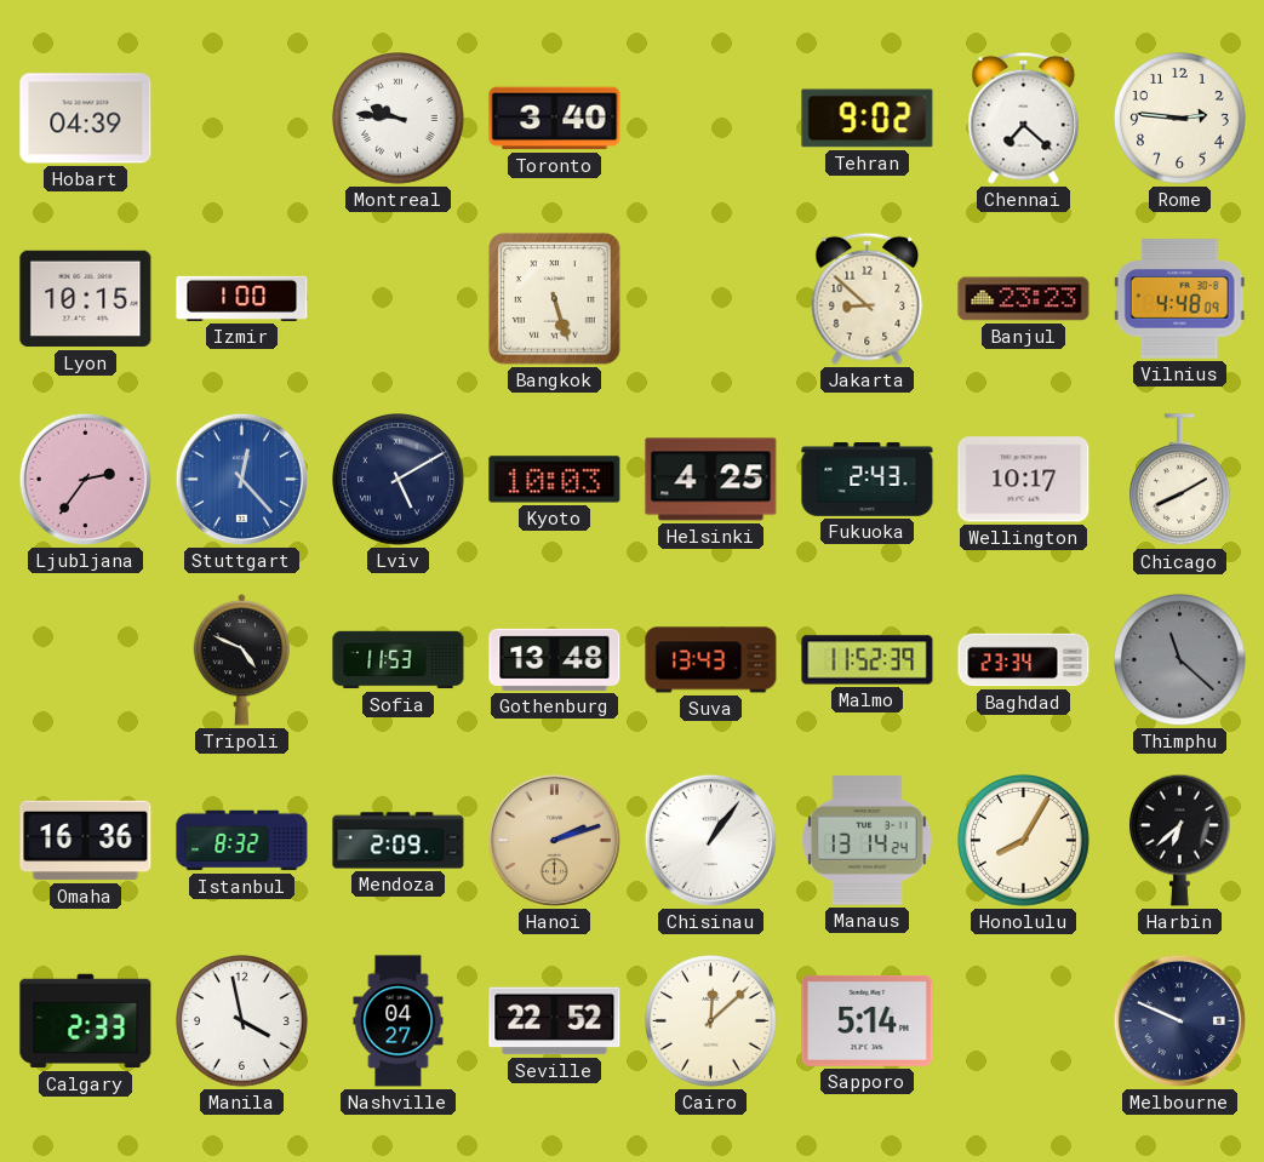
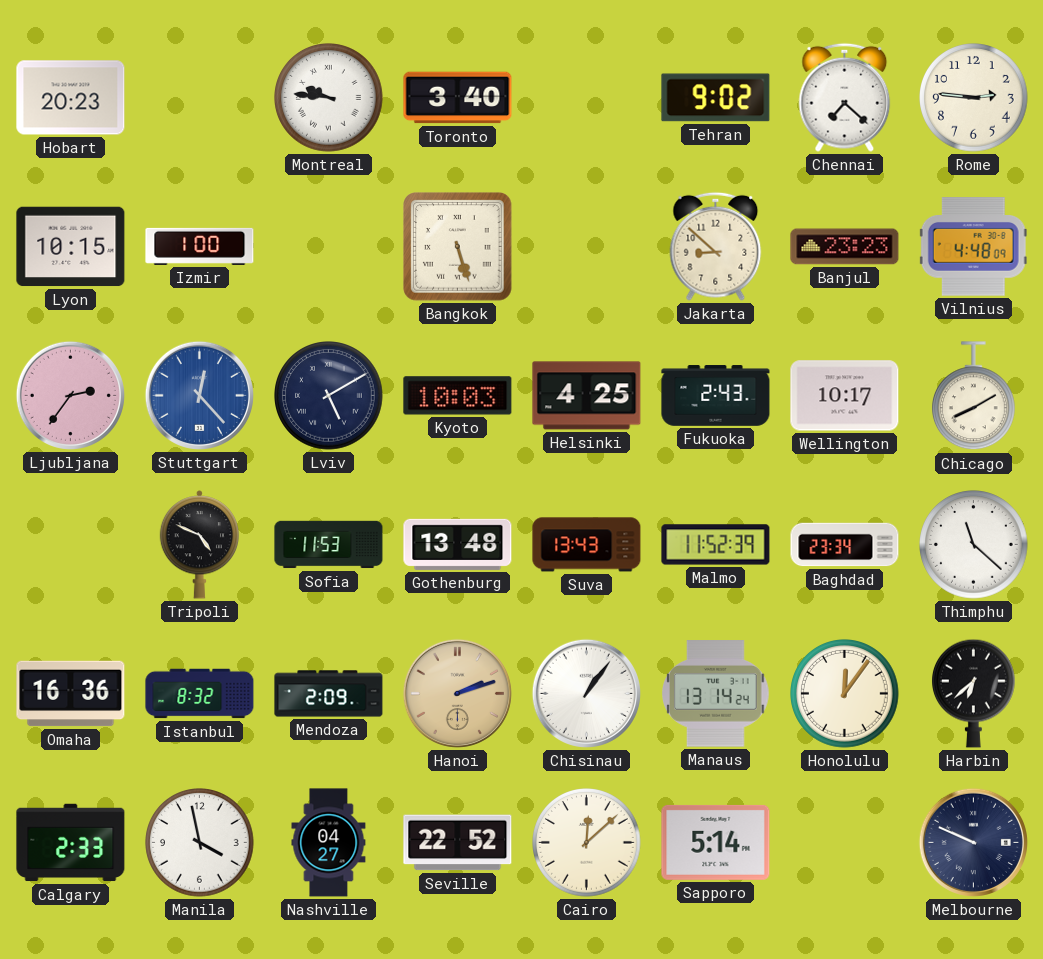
Hobart: 04:39 -> 20:23 (71, 98)
Thimphu dial: grey -> white (974, 545)
Honolulu: 8:05 -> 12:06 (845, 694)
